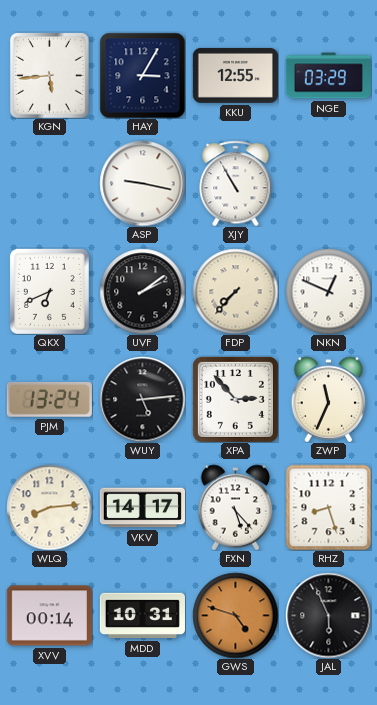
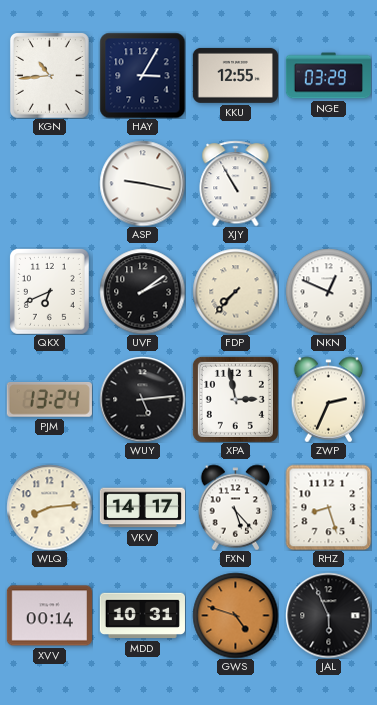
KGN: 5:44 -> 10:44 (49, 75)
XPA: 2:53 -> 2:58 (235, 399)
ZWP: 11:34 -> 2:34 (329, 399)
